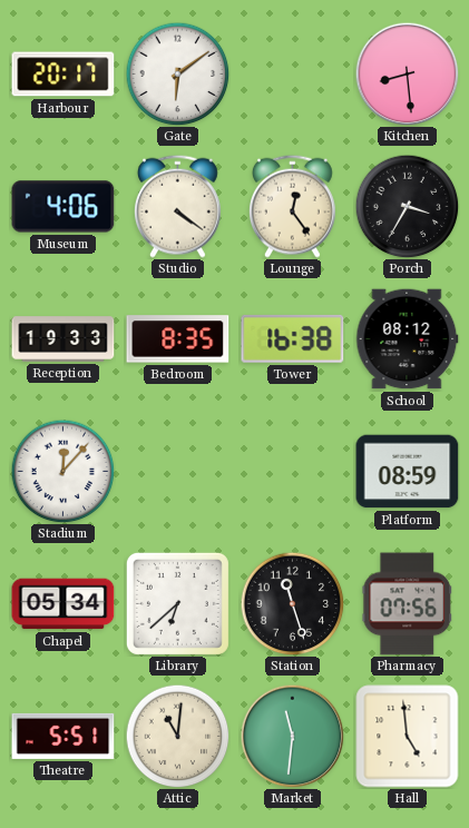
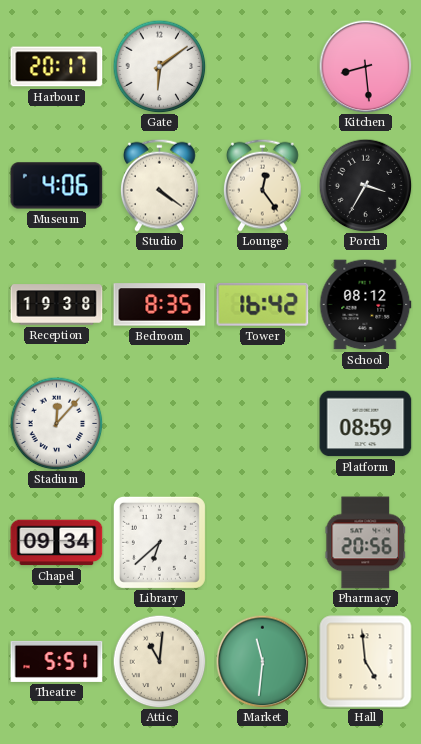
Reception: 19:33 -> 19:38 (57, 305)
Tower: 16:38 -> 16:42 (263, 304)
Chapel: 05:34 -> 09:34 (57, 543)
Station: 11:27 -> none (292, 603)
Pharmacy: 07:56 -> 20:56 (366, 543)
